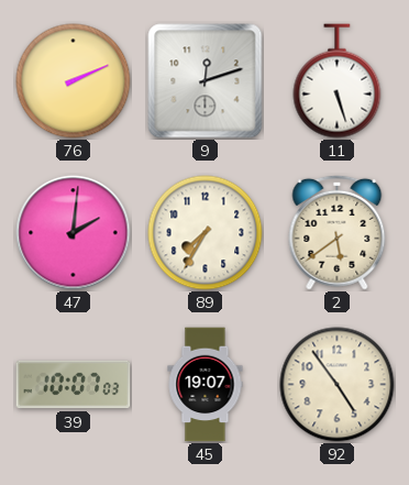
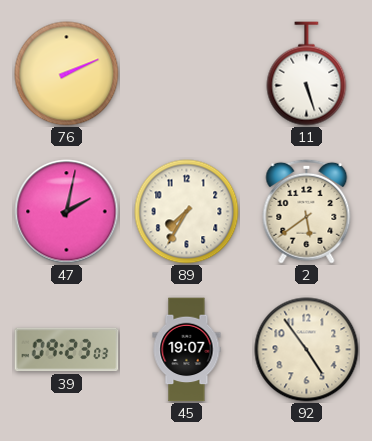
9: 12:12 -> none (206, 81)
47: 2:01 -> 2:02 (67, 212)
39: 10:07 -> 09:23 (67, 350)
